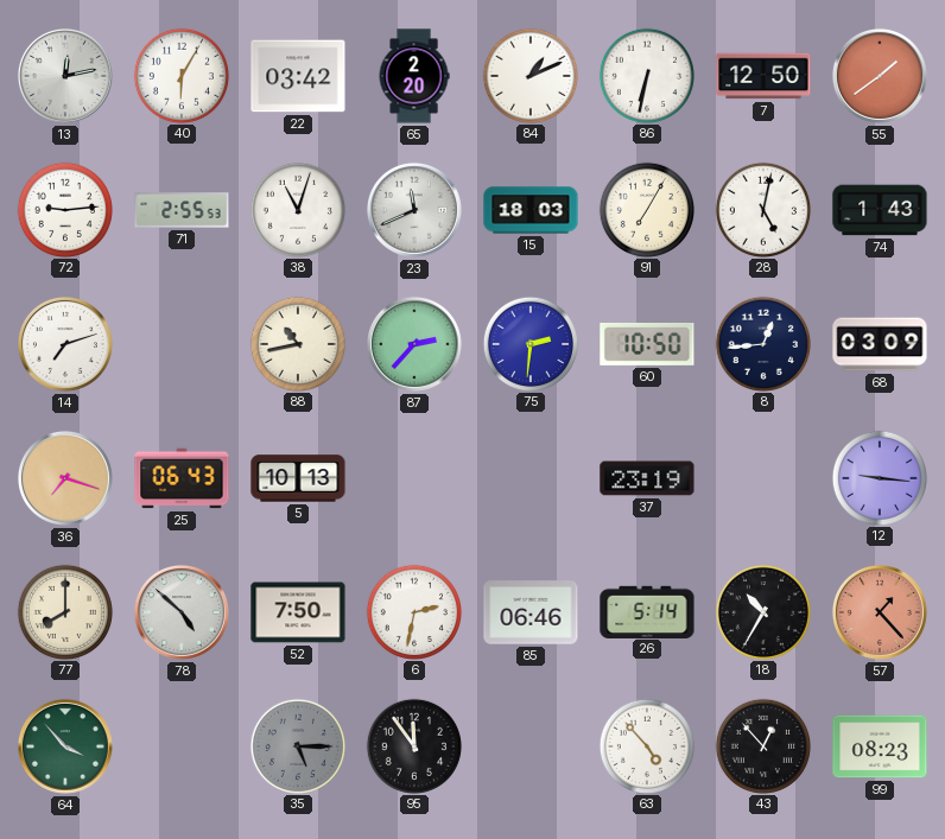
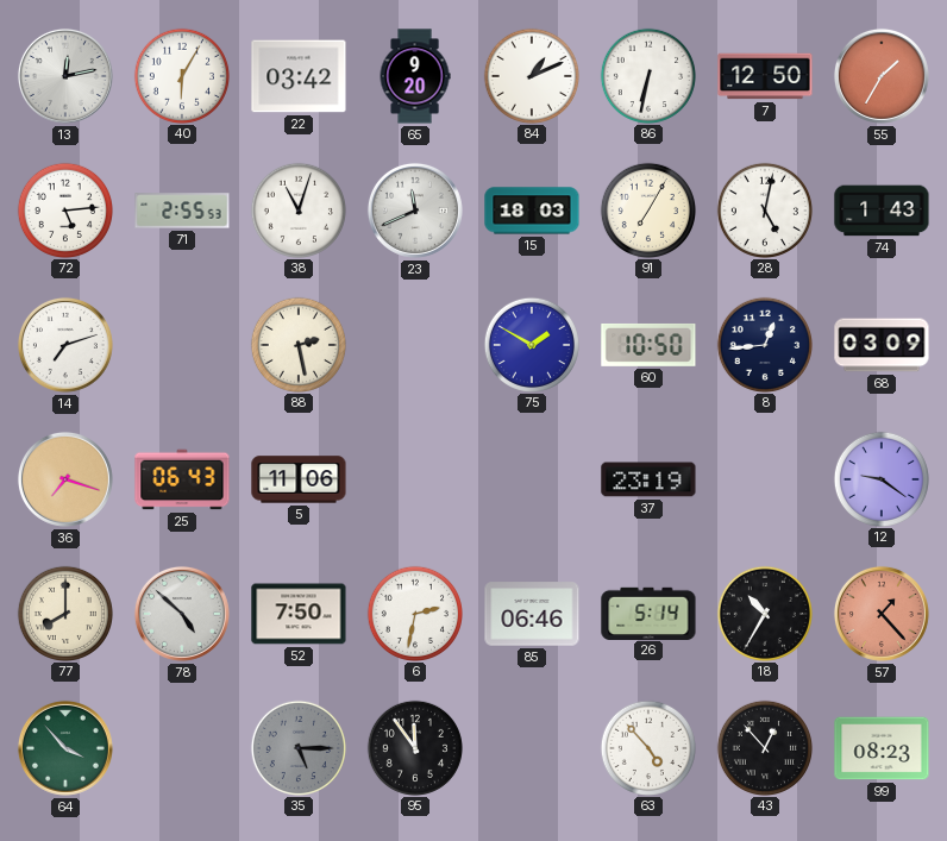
65: 2:20 -> 9:20 (415, 76)
55: 1:39 -> 1:35 (882, 76)
72: 9:14 -> 5:14 (64, 209)
88: 10:43 -> 2:28 (297, 344)
87: 2:37 -> none (414, 344)
75: 2:31 -> 1:50 (531, 344)
5: 10:13 -> 11:06 (299, 479)
12: 9:16 -> 9:21 (880, 478)
